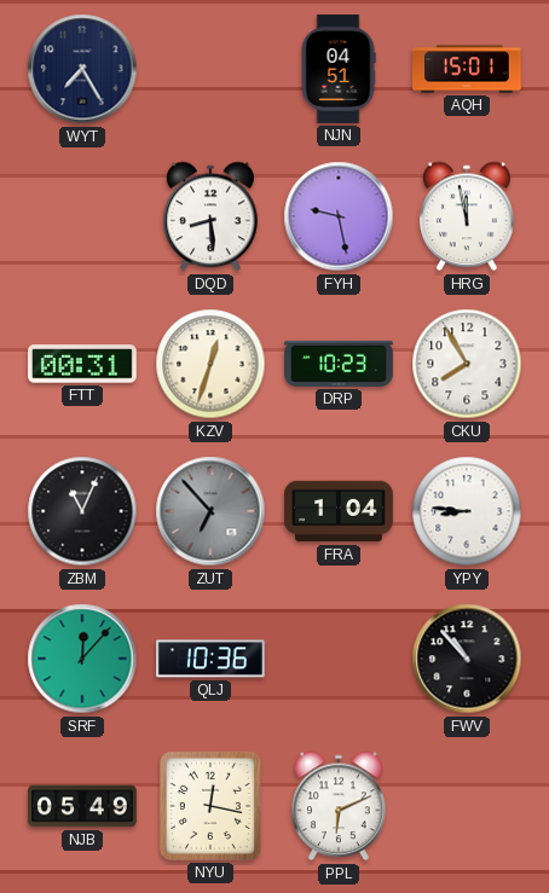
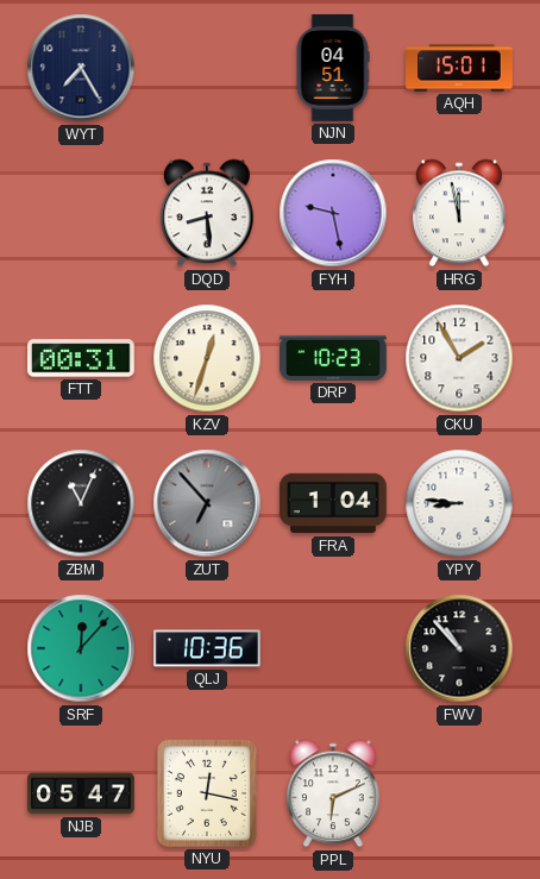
CKU: 7:55 -> 1:55 (459, 358)
NJB: 05:49 -> 05:47 (81, 793)
